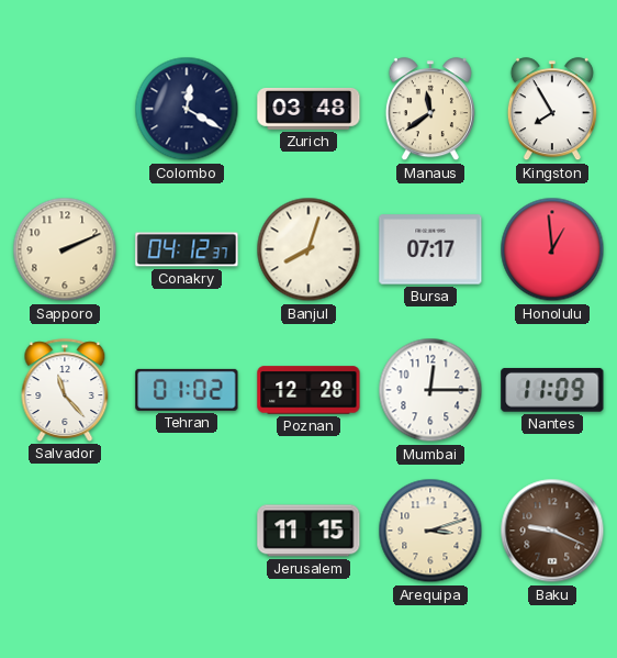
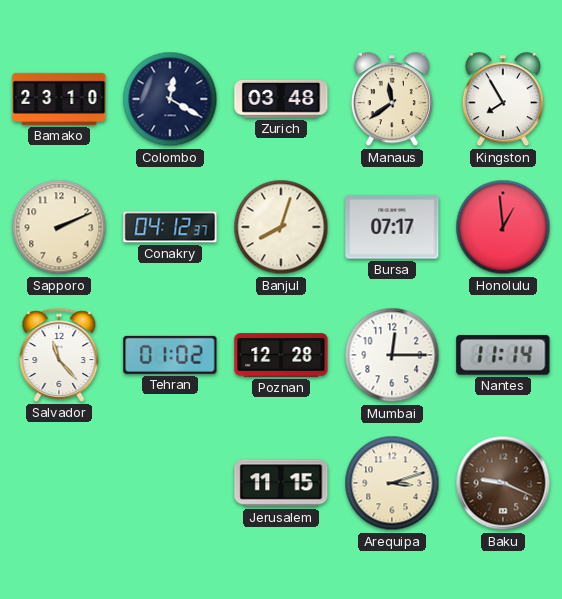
Bamako: none -> 23:10 (59, 99)
Nantes: 11:09 -> 11:14 (503, 355)
